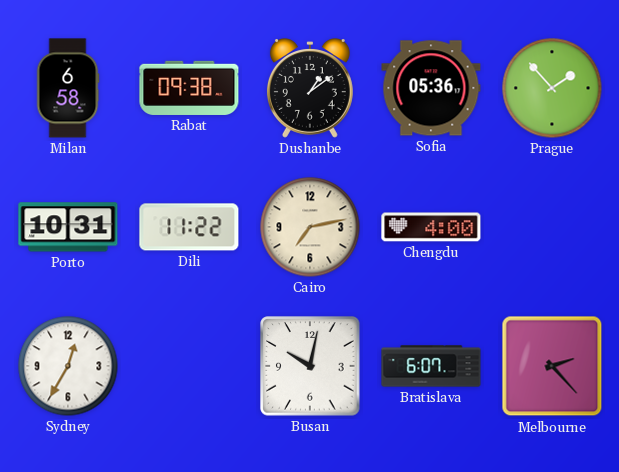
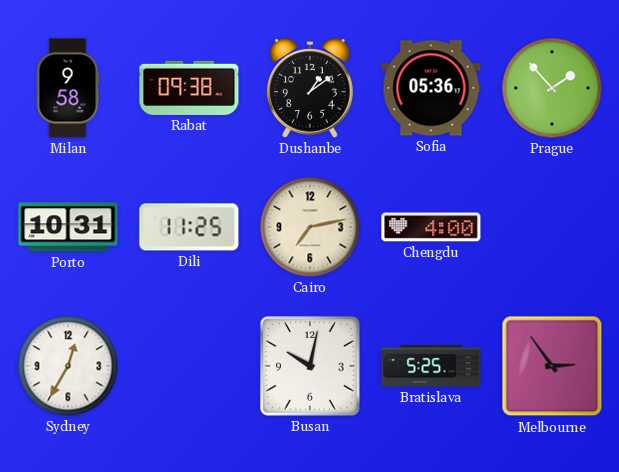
Milan: 6:58 -> 9:58 (68, 88)
Dili: 11:22 -> 11:25 (189, 227)
Bratislava: 6:07 -> 5:25 (431, 366)
Melbourne: 2:23 -> 2:54 (552, 366)
